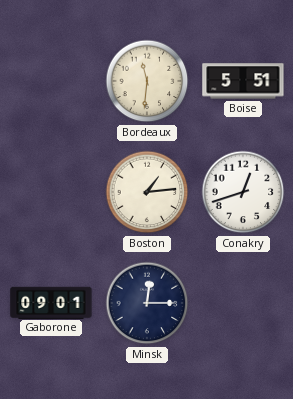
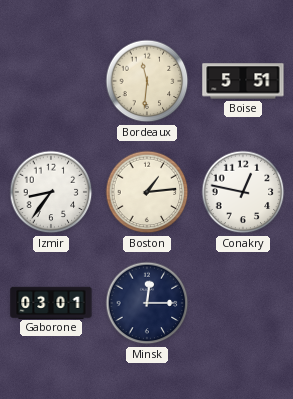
Izmir: none -> 8:36 (51, 192)
Conakry: 12:42 -> 12:47 (243, 192)
Gaborone: 09:01 -> 03:01 (51, 302)
